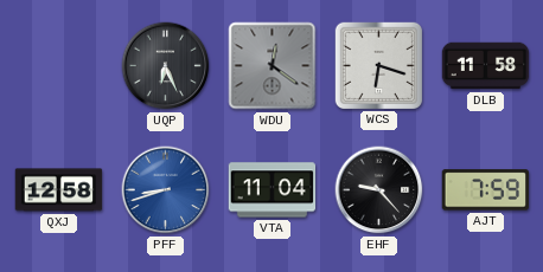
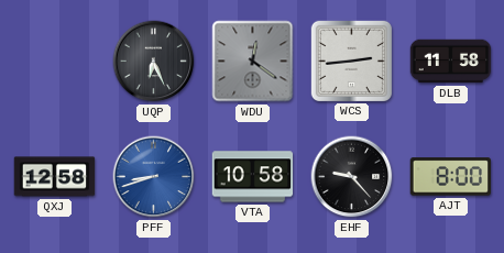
WCS: 6:18 -> 2:44 (351, 61)
VTA: 11:04 -> 10:58 (253, 177)
AJT: 7:59 -> 8:00 (450, 177)
